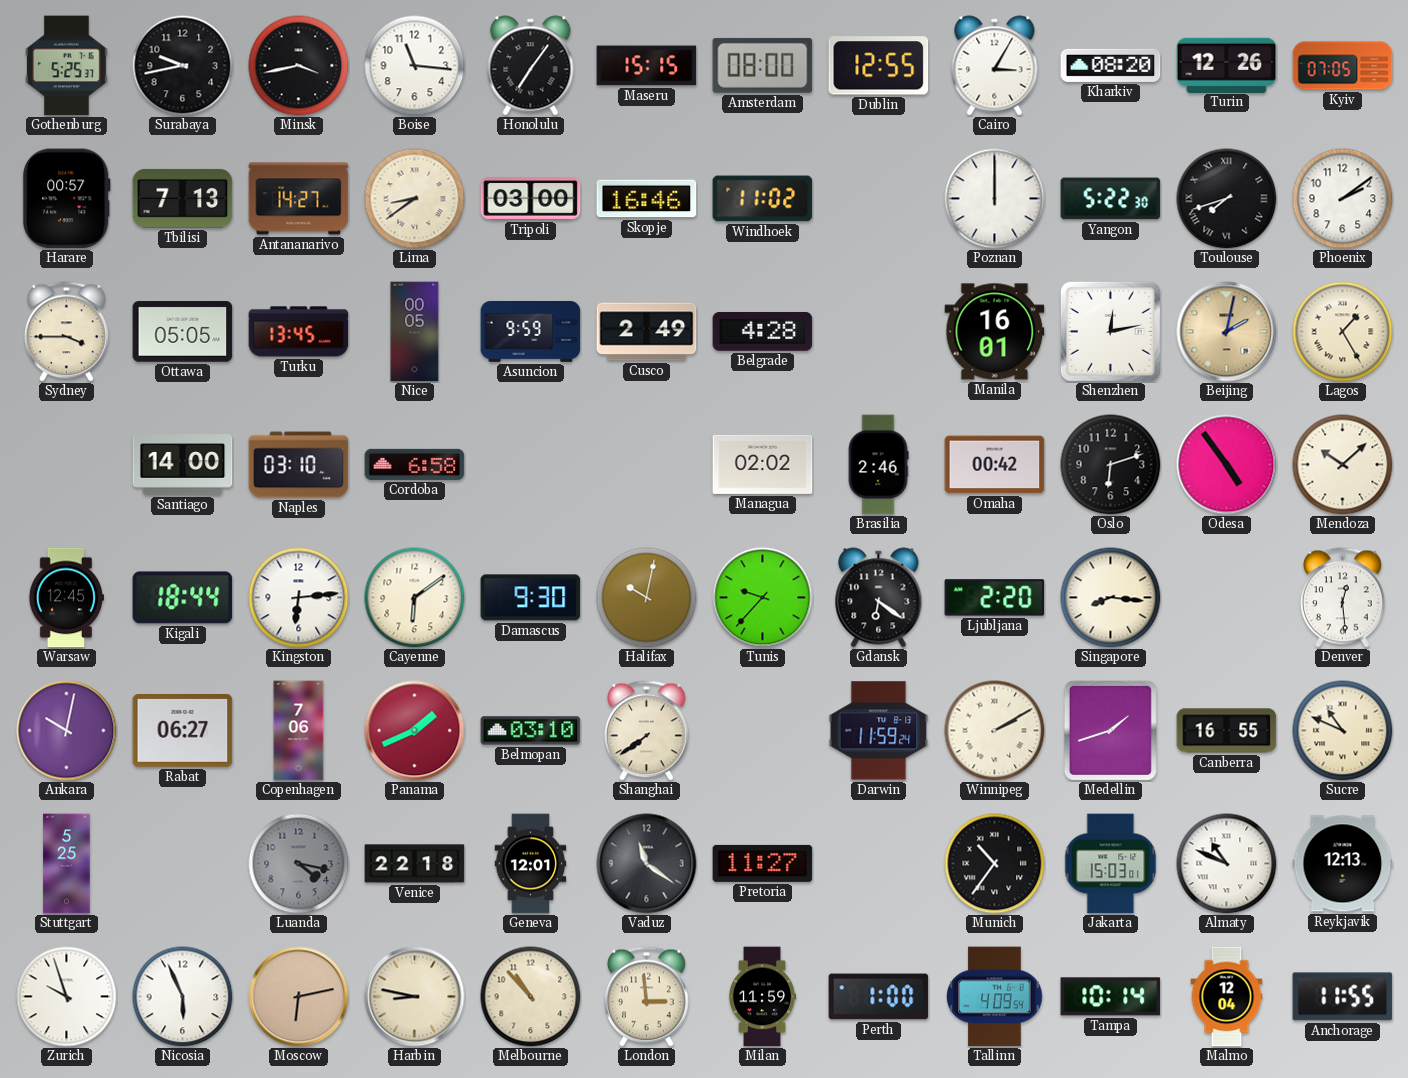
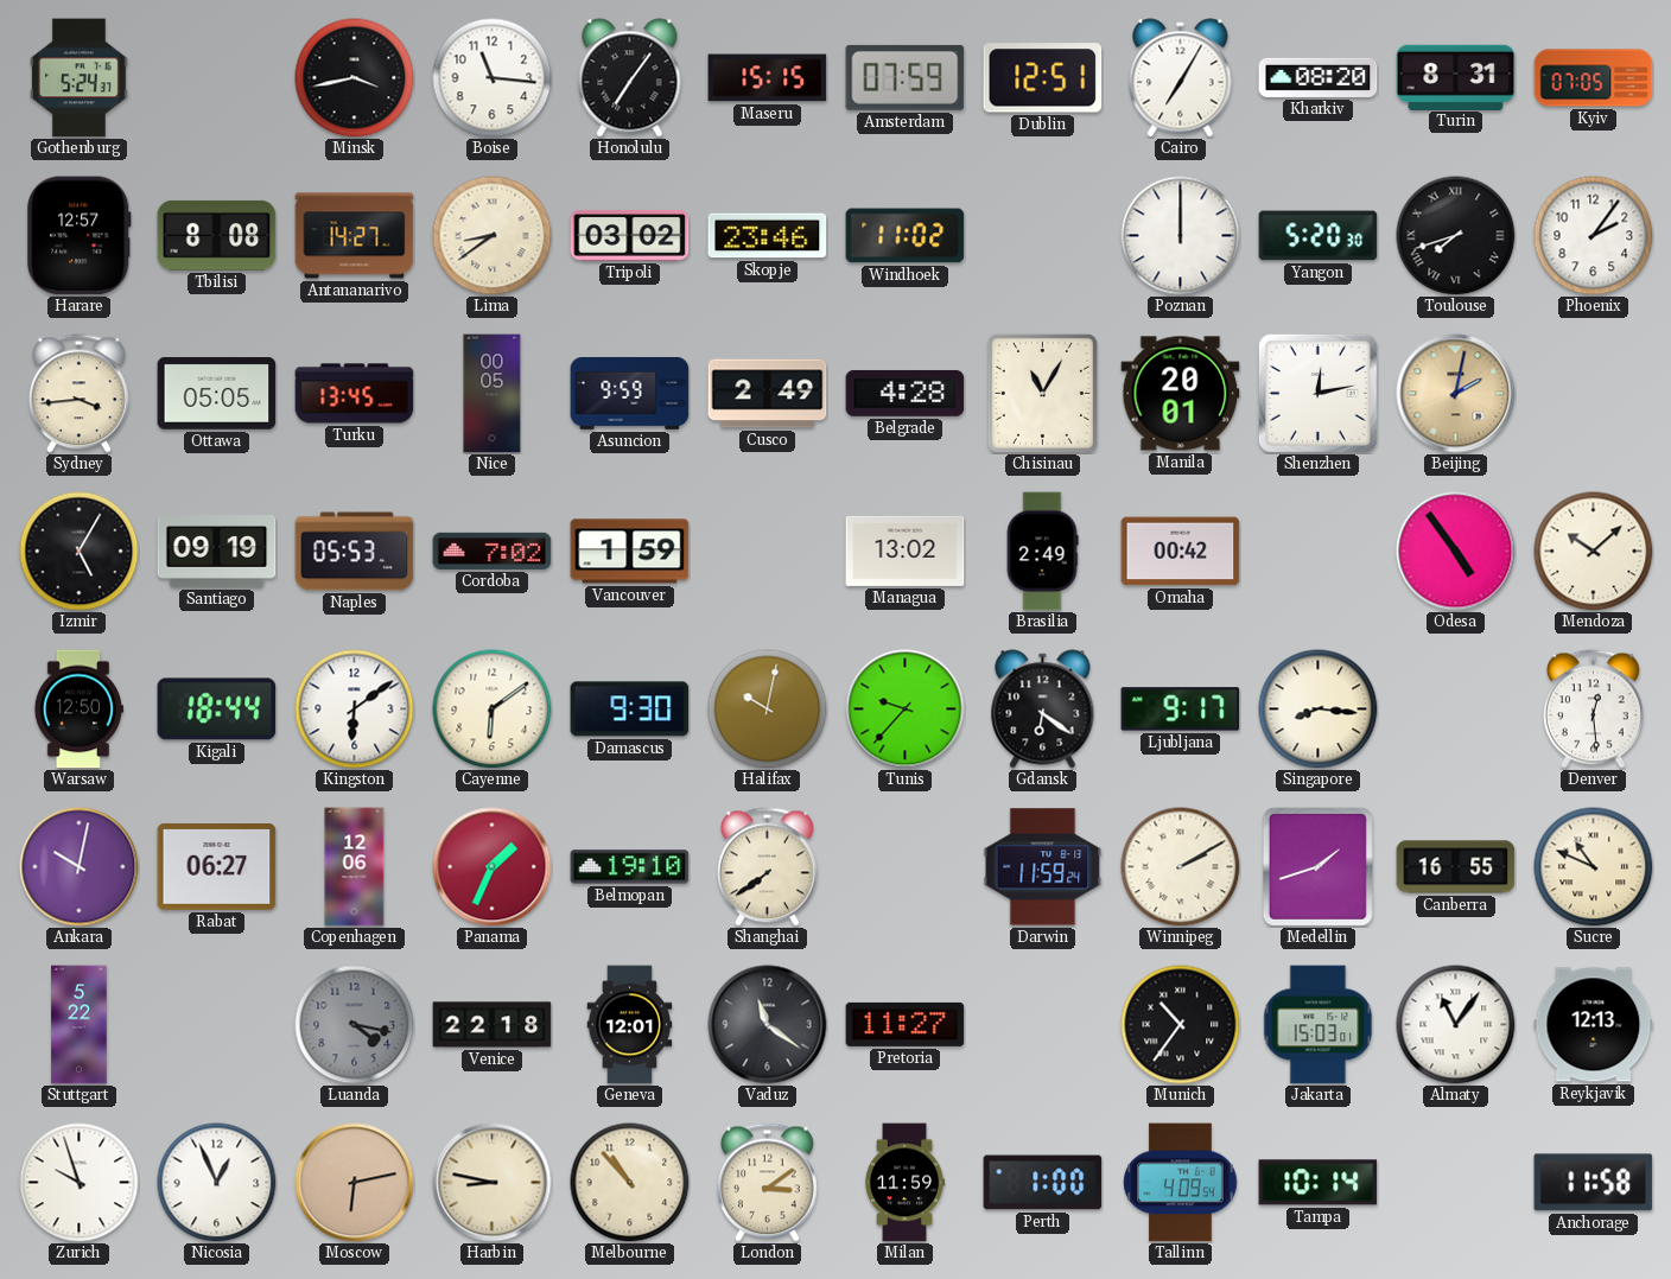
Gothenburg: 5:25 -> 5:24 (80, 78)
Surabaya: 9:43 -> none (183, 66)
Amsterdam: 08:00 -> 07:59 (906, 77)
Dublin: 12:55 -> 12:51 (1043, 78)
Cairo: 3:05 -> 7:05 (1181, 78)
Turin: 12:26 -> 8:31 (1456, 77)
Harare: 00:57 -> 12:57 (78, 236)
Tbilisi: 7:13 -> 8:08 (217, 235)
Tripoli: 03:00 -> 03:02 (630, 236)
Skopje: 16:46 -> 23:46 (768, 236)
Yangon: 5:22 -> 5:20 (1319, 236)
Phoenix: 2:09 -> 2:06 (1594, 236)
Sydney: 3:45 -> 3:44 (78, 394)
Chisinau: none -> 11:05 (1042, 393)
Manila: 16:01 -> 20:01 (1181, 394)
Lagos: 1:25 -> none (1343, 332)
Izmir: none -> 5:05 (80, 552)
Santiago: 14:00 -> 09:19 (217, 552)
Naples: 03:10 -> 05:53 (355, 552)
Cordoba: 6:58 -> 7:02 (493, 551)
Vancouver: none -> 1:59 (630, 552)
Managua: 02:02 -> 13:02 (906, 551)
Brasilia: 2:46 -> 2:49 (1042, 552)
Oslo: 6:12 -> none (1111, 465)
Warsaw: 12:45 -> 12:50 (78, 710)
Kingston: 6:14 -> 6:09 (355, 710)
Ljubljana: 2:20 -> 9:17 (1181, 710)
Copenhagen: 7:06 -> 12:06 (355, 867)
Panama: 1:41 -> 1:34 (493, 867)
Belmopan: 03:10 -> 19:10 (630, 867)
Stuttgart: 5:25 -> 5:22 (80, 1025)
Almaty: 10:49 -> 11:06 (1456, 1025)
Nicosia: 5:56 -> 12:56 (217, 1183)
London: 2:59 -> 3:09 (767, 1183)
Malmo: 12:04 -> none (1227, 997)
Anchorage: 11:55 -> 11:58 (1594, 1183)
